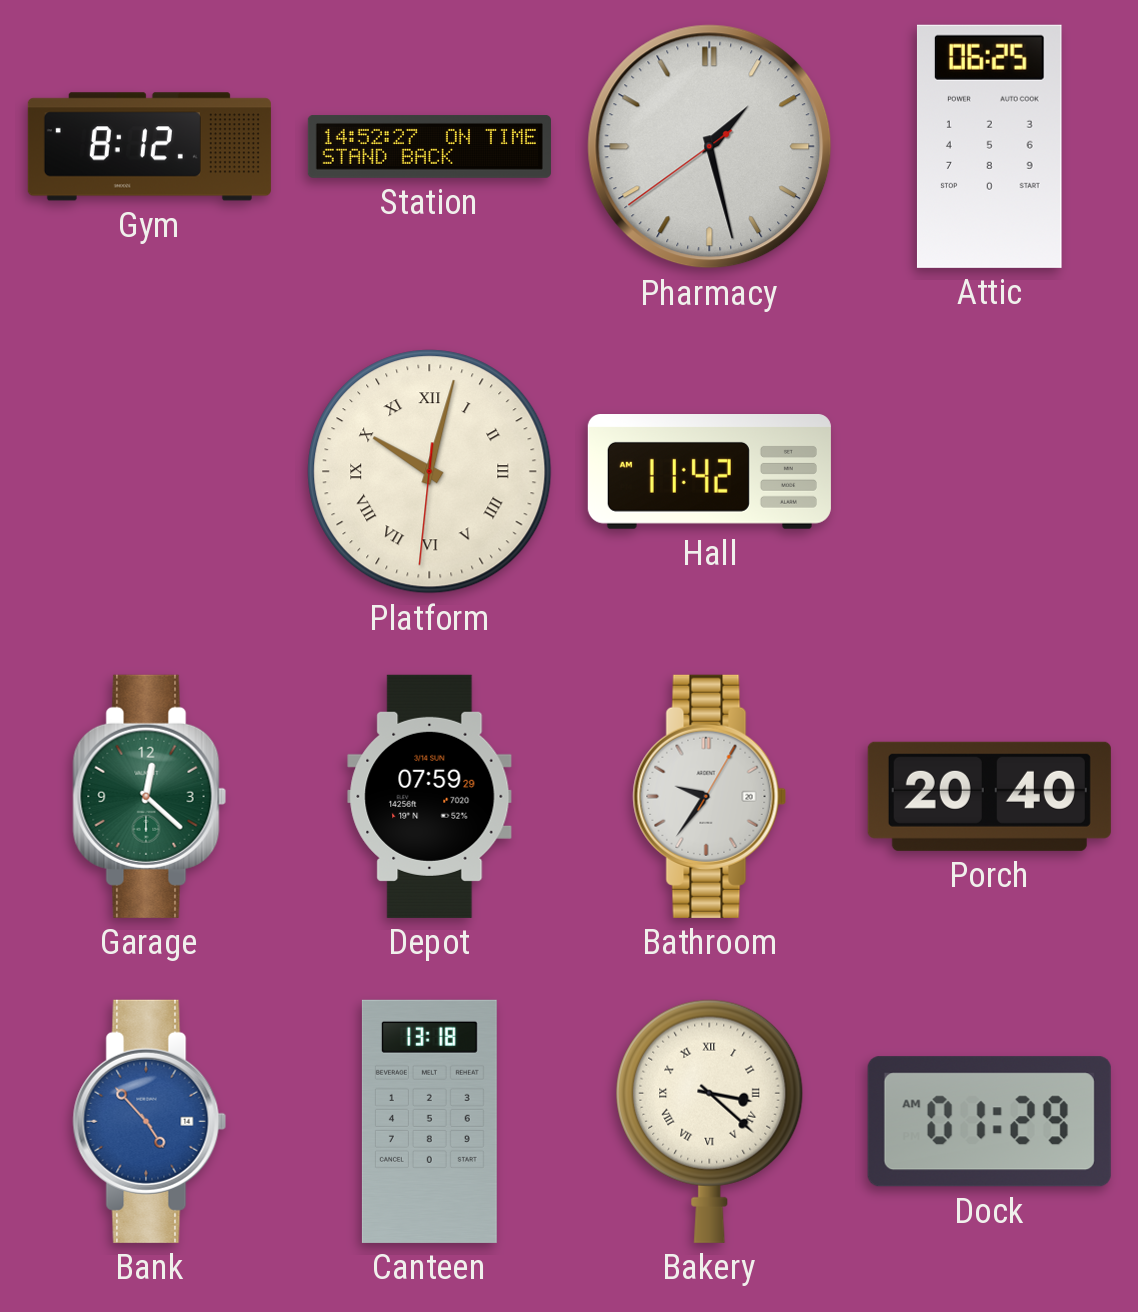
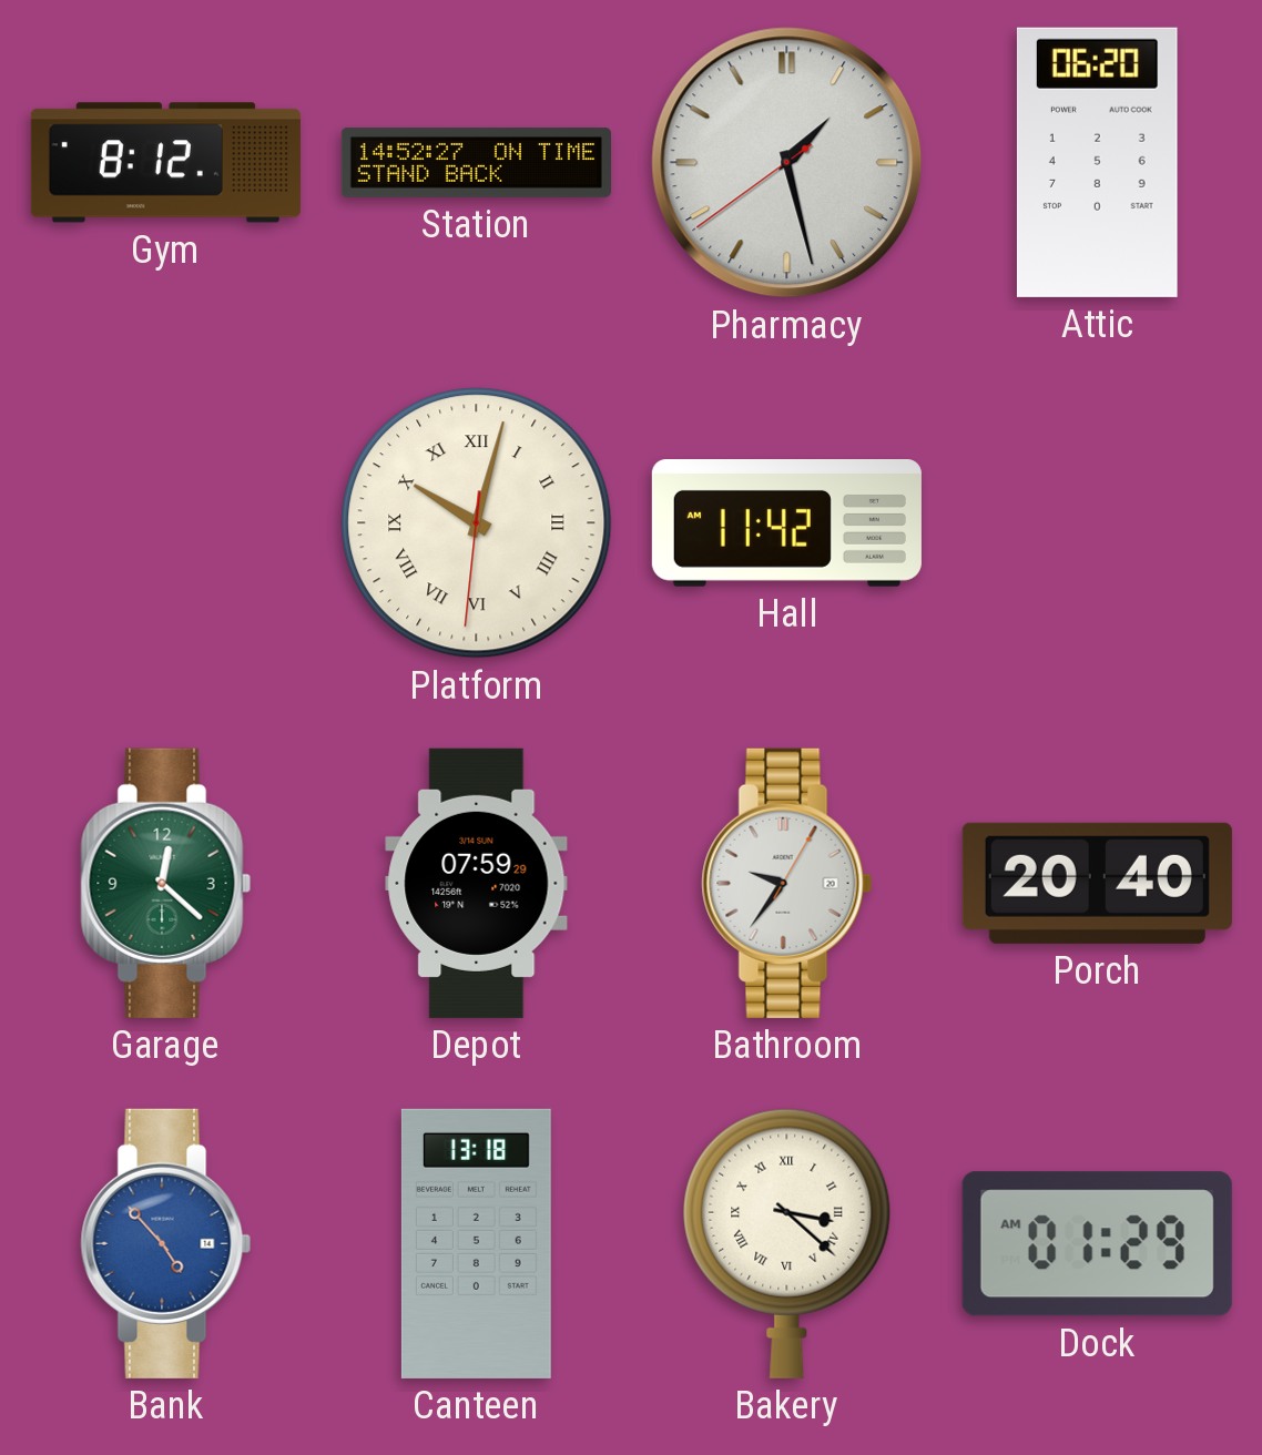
Attic: 06:25 -> 06:20 (1098, 162)
